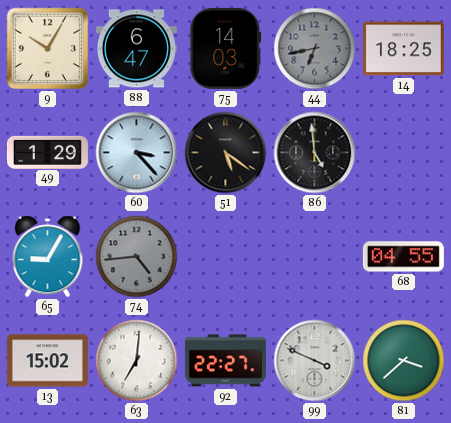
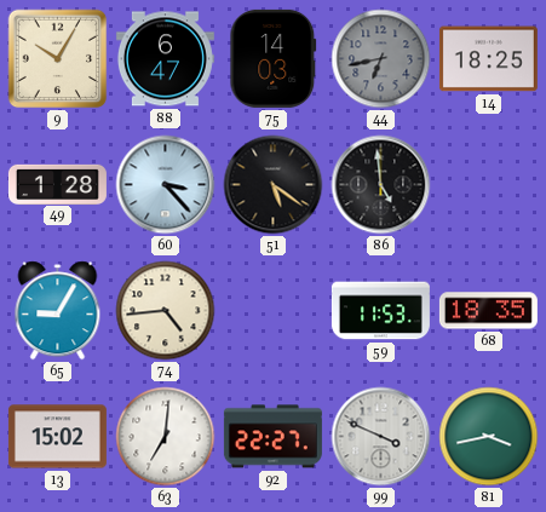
49: 1:29 -> 1:28 (57, 184)
74 dial: grey -> cream (166, 311)
59: none -> 11:53 (380, 311)
68: 04:55 -> 18:35 (488, 311)
81: 3:38 -> 3:43 (489, 437)
